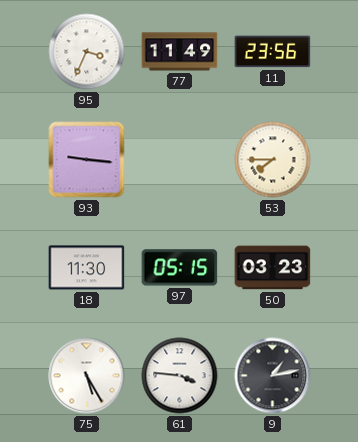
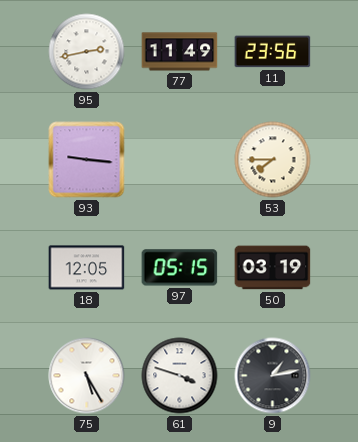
95: 3:34 -> 2:43 (87, 52)
18: 11:30 -> 12:05 (87, 268)
50: 03:23 -> 03:19 (273, 268)
61: 3:46 -> 3:48 (180, 376)
